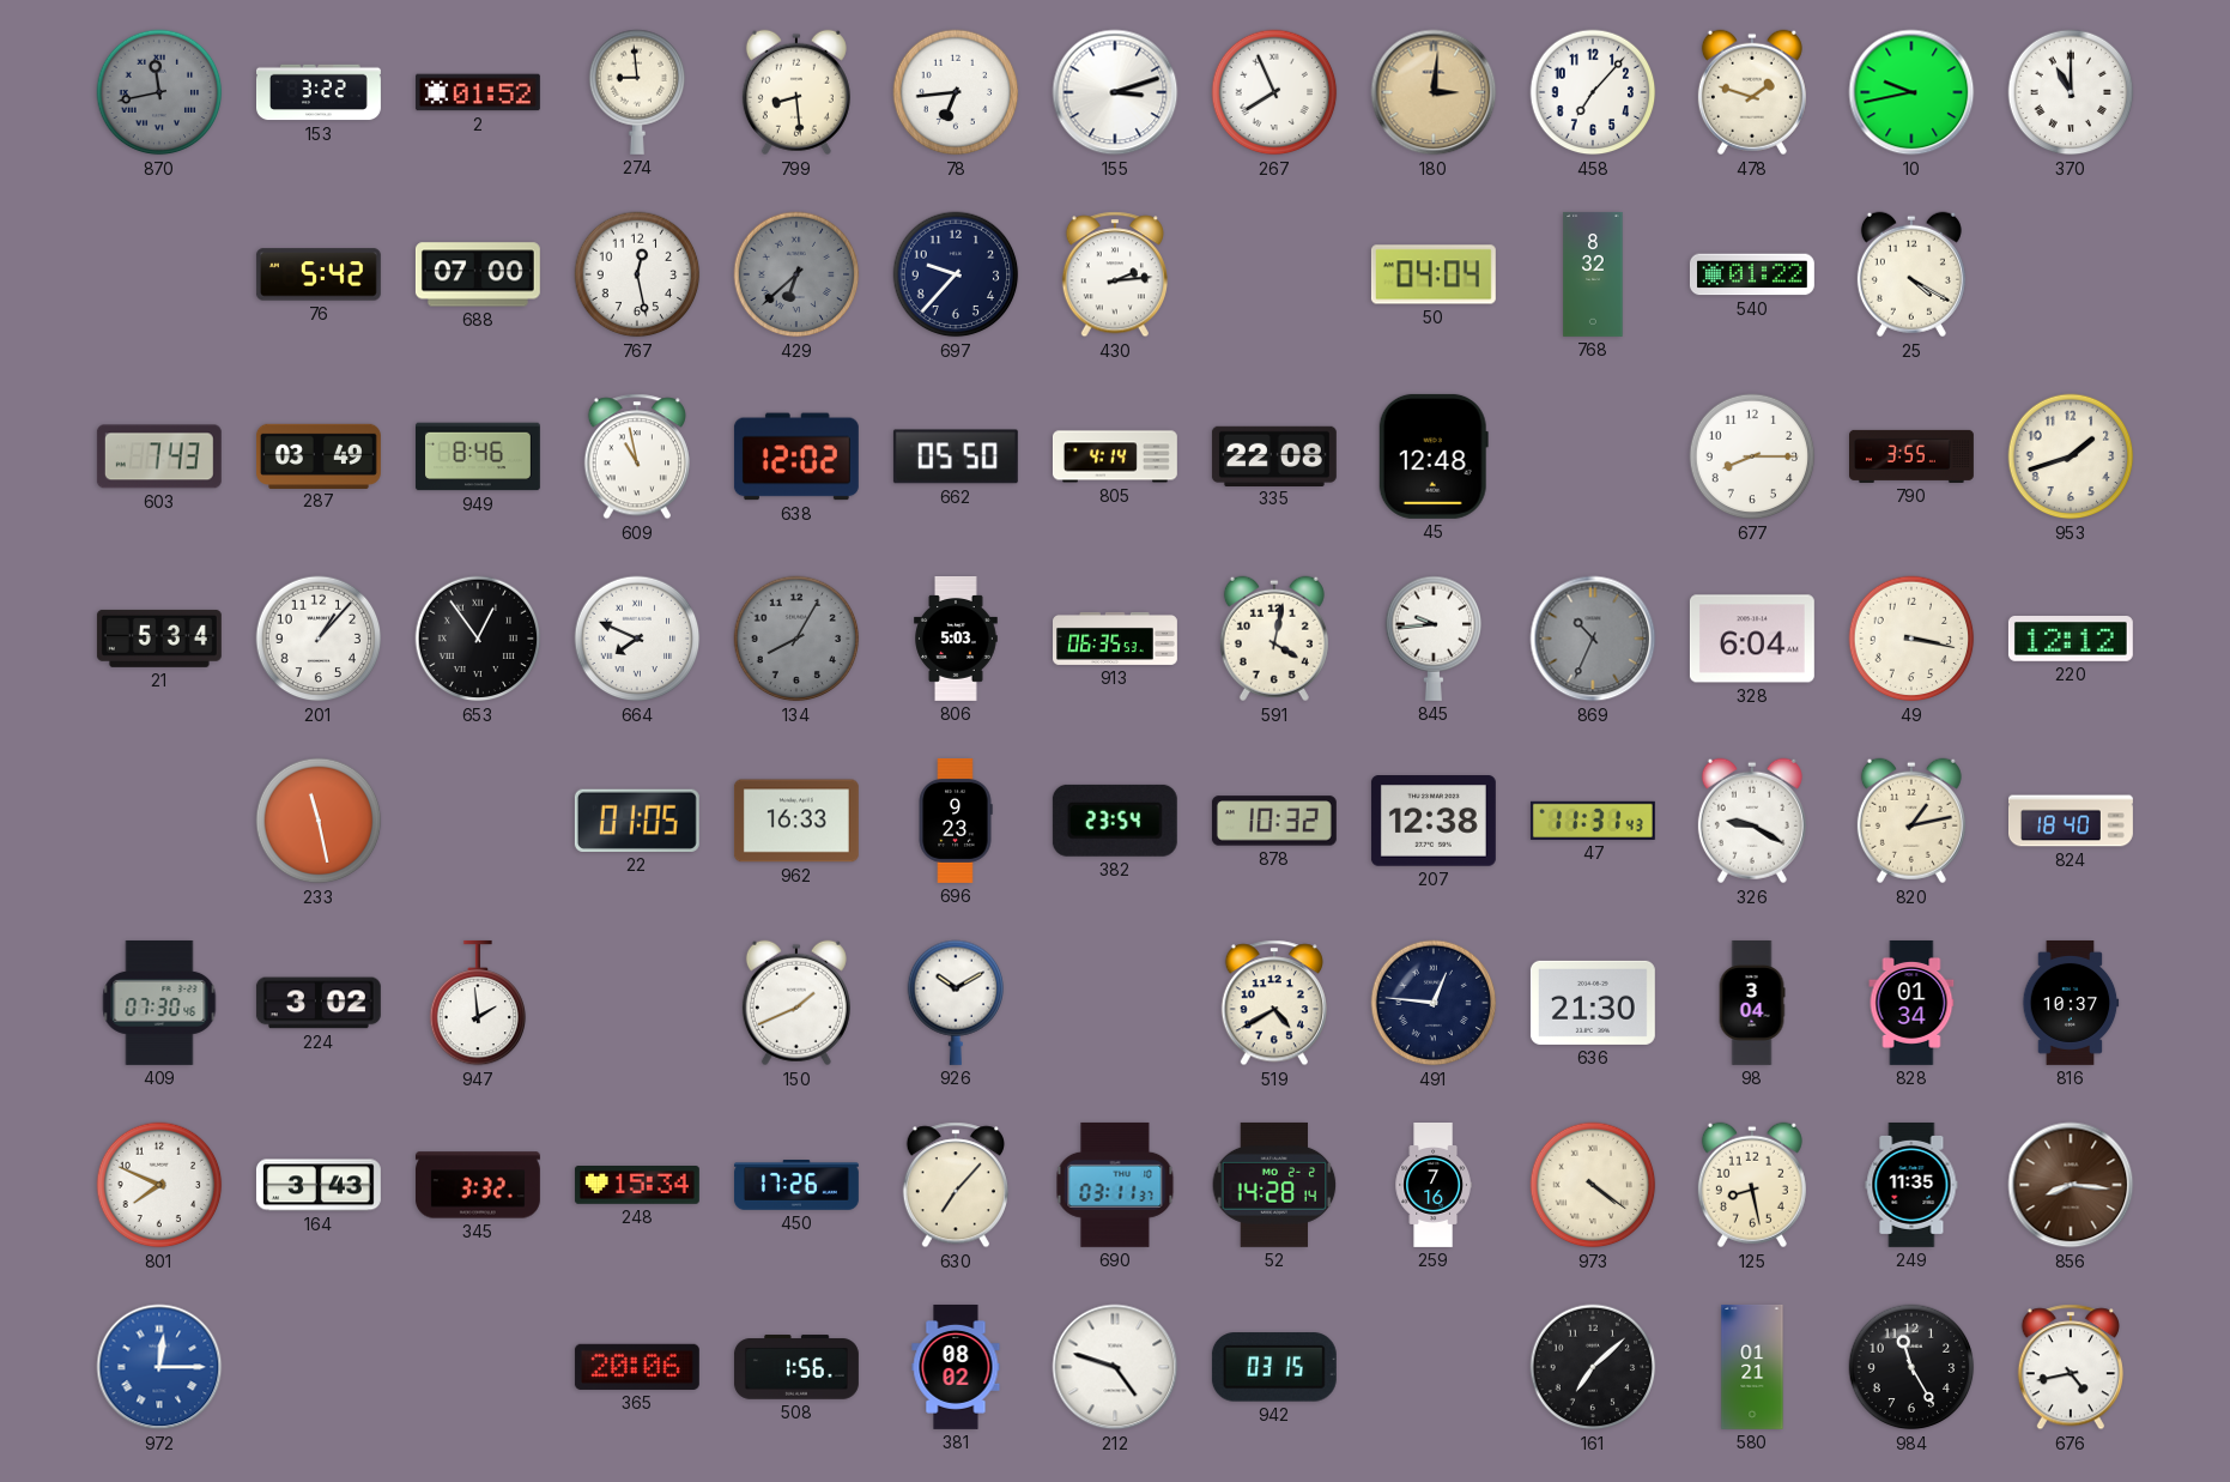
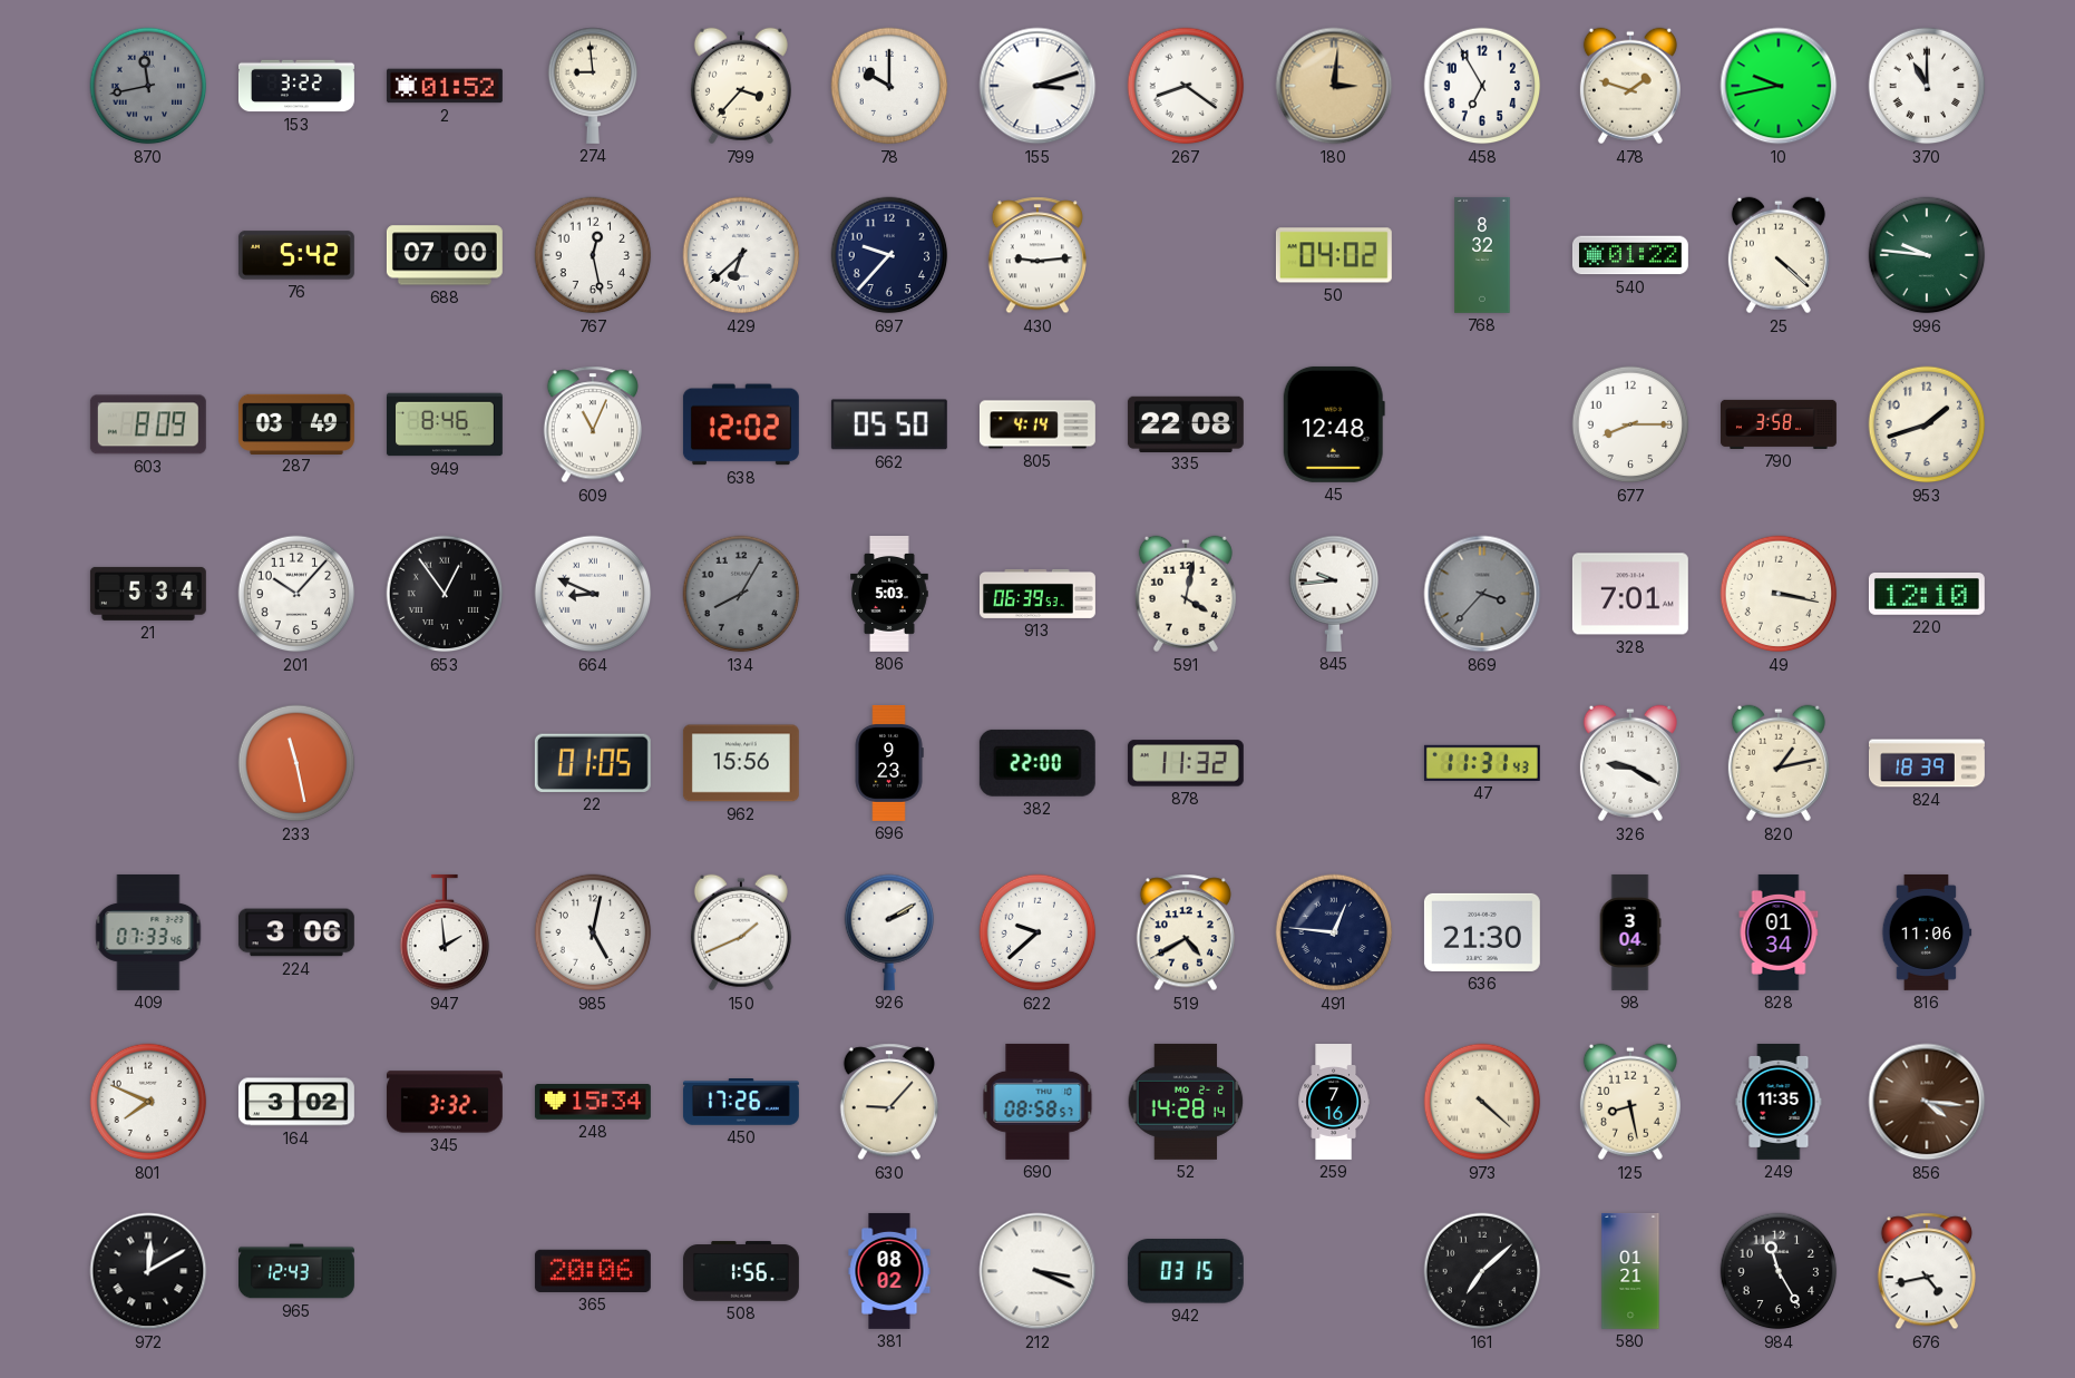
799: 8:29 -> 3:37 (741, 86)
78: 6:44 -> 10:00 (889, 86)
267: 7:56 -> 8:21 (1186, 86)
458: 7:07 -> 6:55 (1482, 86)
429 dial: grey -> white (741, 255)
430: 2:14 -> 9:14 (1037, 255)
50: 04:04 -> 04:02 (1334, 255)
25: 4:20 -> 4:22 (1779, 255)
996: none -> 9:46 (1927, 255)
603: 7:43 -> 8:09 (148, 424)
609: 10:58 -> 11:04 (593, 424)
790: 3:55 -> 3:58 (1780, 424)
201: 1:07 -> 10:07 (296, 594)
664: 7:49 -> 8:49 (593, 594)
913: 06:35 -> 06:39 (1039, 594)
869: 10:34 -> 3:37 (1482, 594)
328: 6:04 -> 7:01 (1630, 594)
220: 12:12 -> 12:10 (1927, 595)
962: 16:33 -> 15:56 (741, 763)
382: 23:54 -> 22:00 (1037, 763)
878: 10:32 -> 11:32 (1186, 763)
207: 12:38 -> none (1434, 821)
824: 18:40 -> 18:39 (1928, 763)
409: 07:30 -> 07:33 (148, 932)
224: 3:02 -> 3:06 (296, 932)
985: none -> 5:02 (593, 932)
926: 10:10 -> 2:10 (889, 932)
622: none -> 9:38 (1037, 932)
816: 10:37 -> 11:06 (1927, 932)
164: 3:43 -> 3:02 (296, 1102)
630: 7:07 -> 9:07 (889, 1102)
690: 03:11 -> 08:58 (1037, 1102)
973: 4:21 -> 4:22 (1482, 1102)
856: 8:16 -> 4:16 (1927, 1102)
972: 12:15 -> 12:10 (148, 1271)
972 dial: blue -> black (148, 1271)
965: none -> 12:43 (298, 1271)
212: 4:48 -> 3:19 (1037, 1271)
